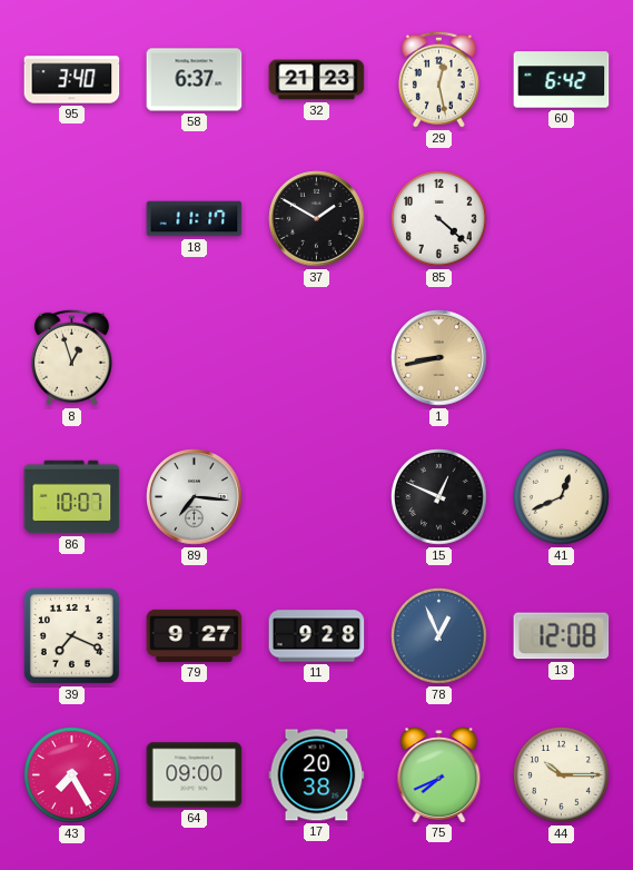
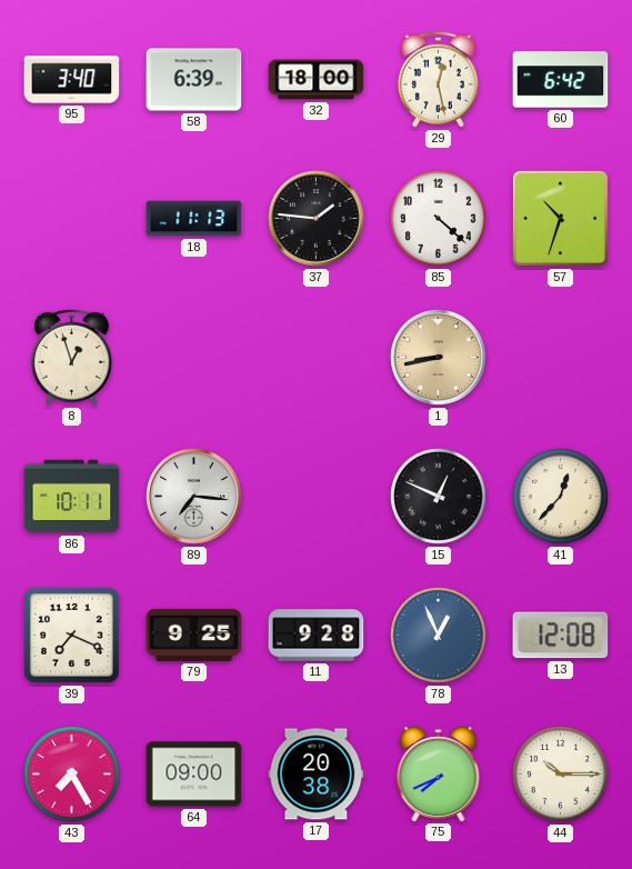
58: 6:37 -> 6:39 (194, 80)
32: 21:23 -> 18:00 (317, 80)
18: 11:17 -> 11:13 (194, 219)
37: 1:50 -> 1:46 (317, 219)
57: none -> 10:33 (560, 218)
86: 10:07 -> 10:11 (72, 497)
41: 12:41 -> 12:37 (561, 497)
79: 9:27 -> 9:25 (194, 635)
